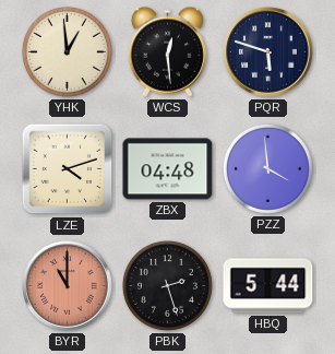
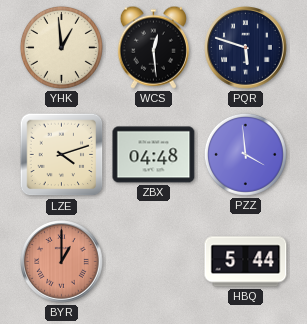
BYR: 11:00 -> 1:00 (62, 262)
PBK: 2:27 -> none (167, 285)
